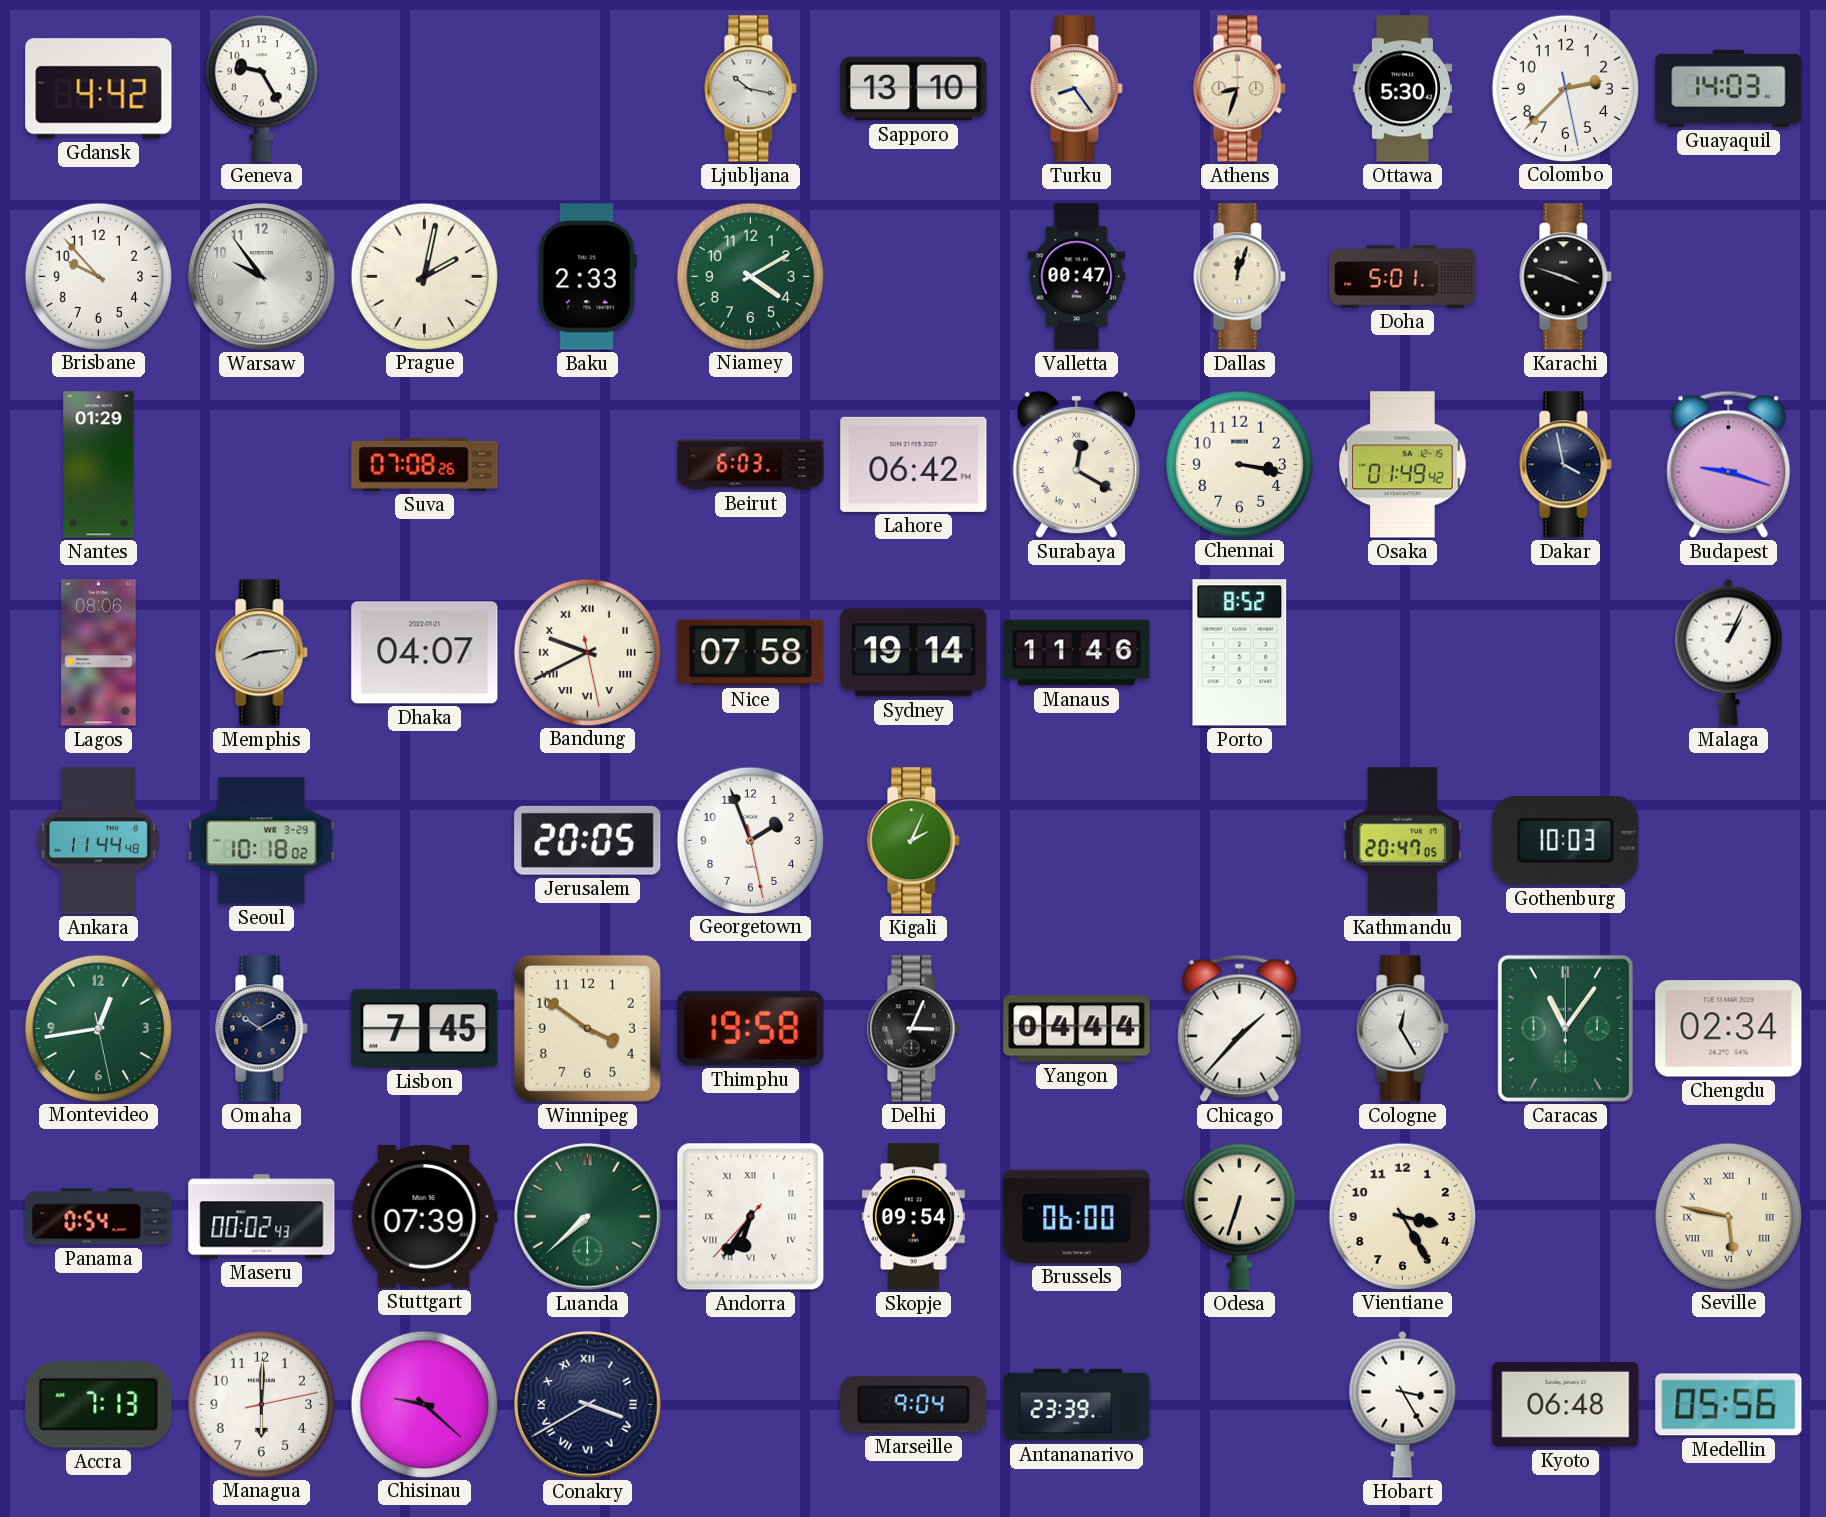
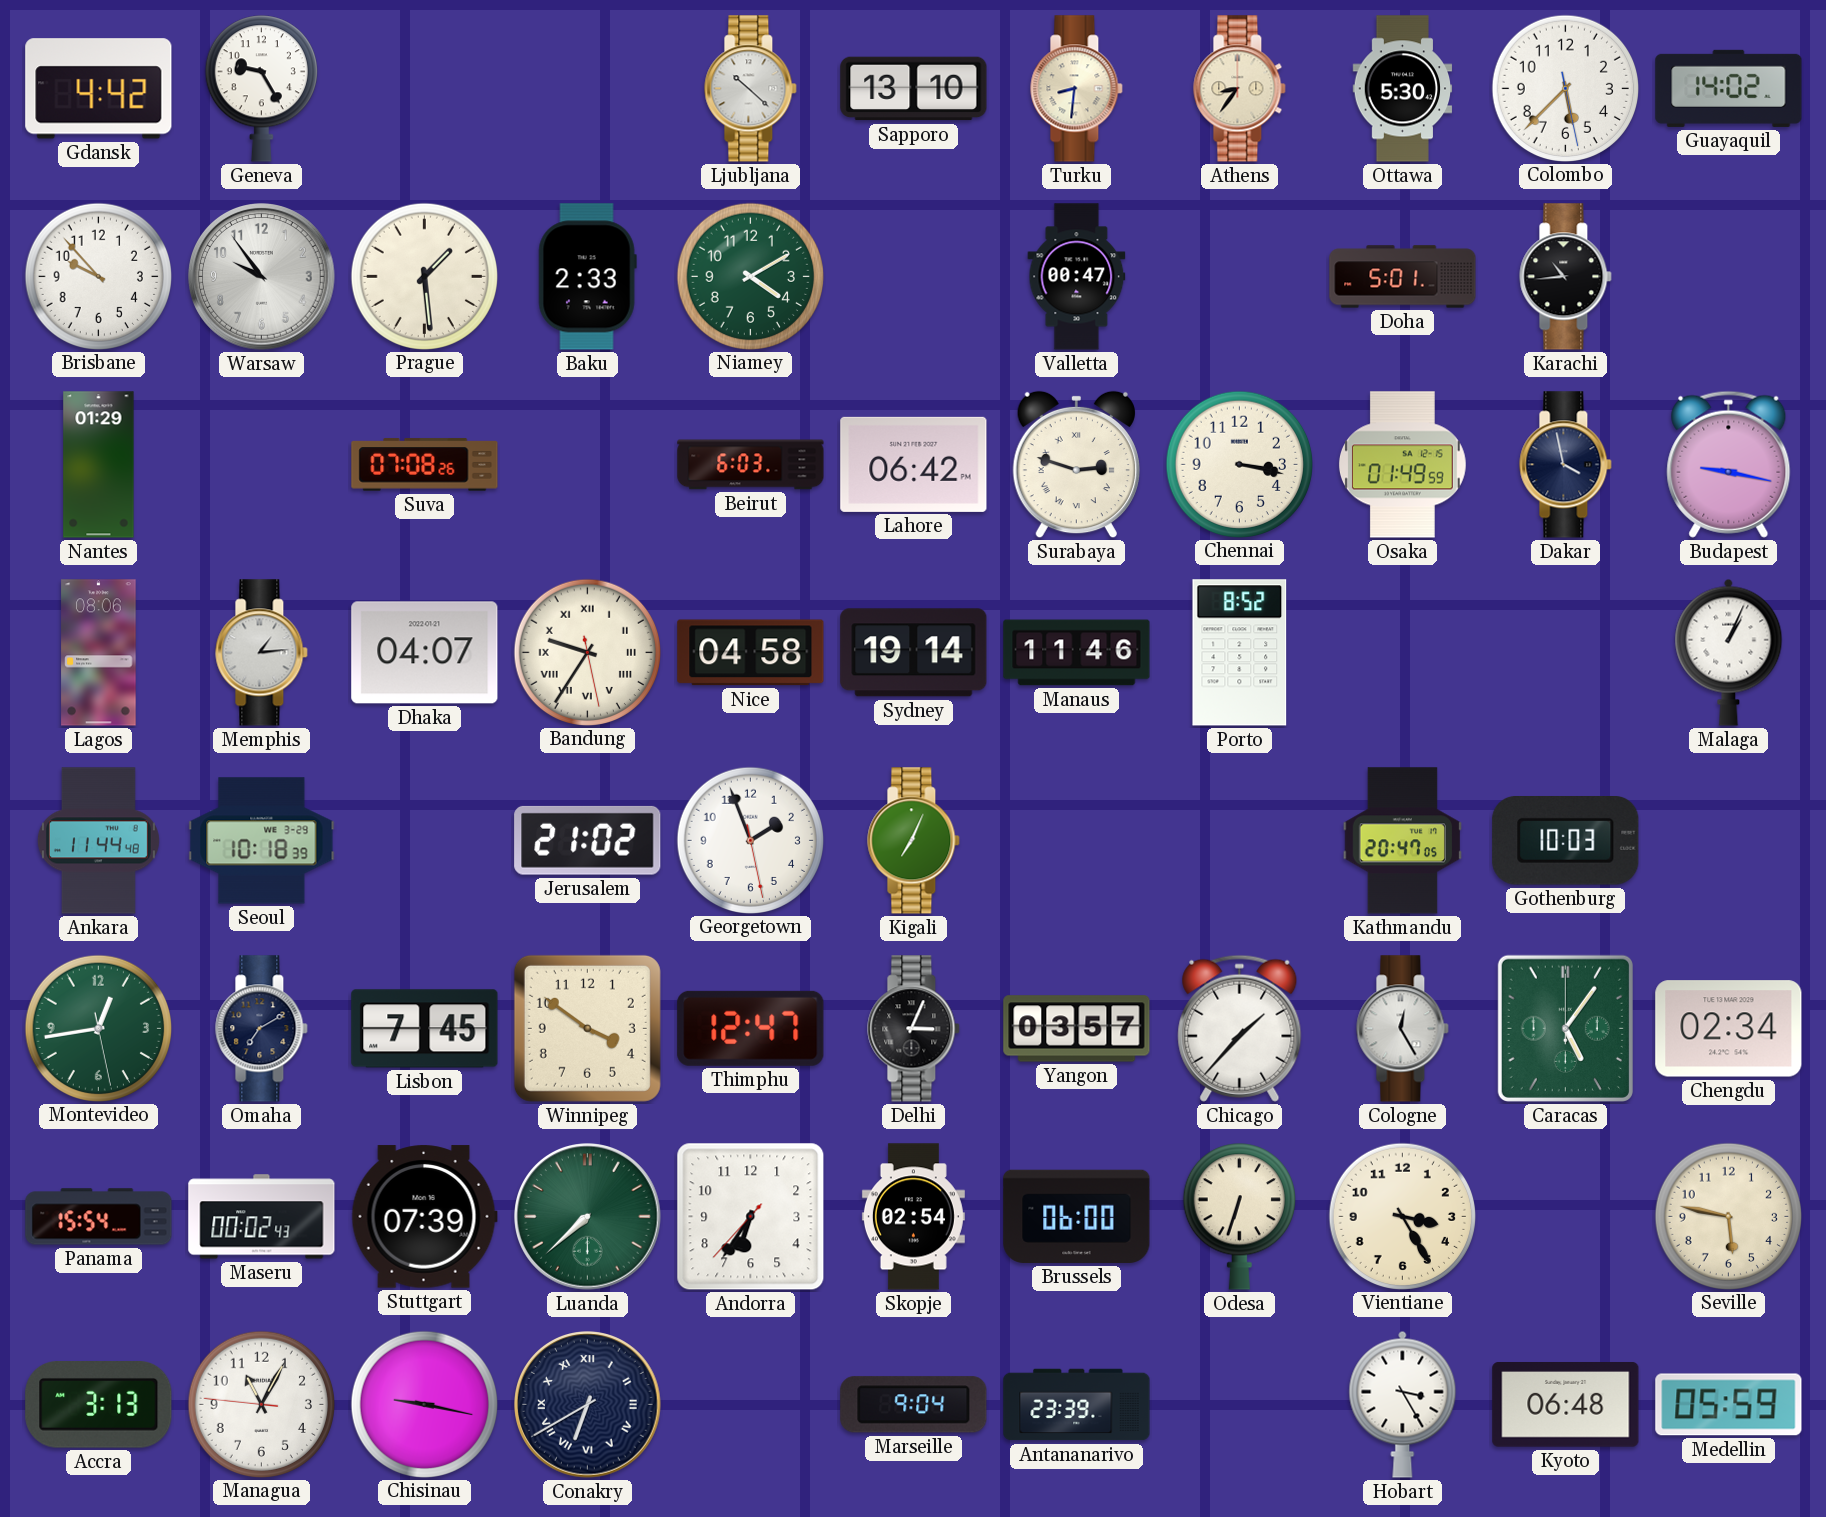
Ljubljana: 10:17 -> 10:22 (751, 89)
Turku: 8:24 -> 8:31 (1077, 89)
Athens: 8:33 -> 8:36 (1240, 89)
Colombo: 2:37 -> 5:37 (1565, 88)
Guayaquil: 14:03 -> 14:02 (1729, 88)
Prague: 2:02 -> 1:29 (424, 276)
Dallas: 12:03 -> none (1240, 277)
Karachi: 3:48 -> 10:44 (1566, 277)
Surabaya: 12:20 -> 2:48 (1076, 465)
Osaka: 01:49:42 -> 01:49:59 (1403, 465)
Budapest: 9:18 -> 9:17 (1729, 464)
Memphis: 8:14 -> 1:14 (262, 653)
Bandung: 9:40 -> 9:35 (587, 652)
Nice: 07:58 -> 04:58 (751, 653)
Seoul: 10:18:02 -> 10:18:39 (262, 841)
Jerusalem: 20:05 -> 21:02 (588, 840)
Kigali: 2:04 -> 7:04 (914, 841)
Omaha: 10:10 -> 7:10 (262, 1029)
Thimphu: 19:58 -> 12:47 (751, 1028)
Yangon: 04:44 -> 03:57 (1077, 1029)
Caracas: 11:06 -> 5:06 (1565, 1028)
Panama: 0:54 -> 15:54 (99, 1217)
Andorra numerals: Roman -> Arabic (751, 1217)
Skopje: 09:54 -> 02:54 (913, 1217)
Seville numerals: Roman -> Arabic (1728, 1216)
Accra: 7:13 -> 3:13 (99, 1405)
Managua: 6:00 -> 11:04 (261, 1404)
Chisinau: 9:22 -> 9:17 (424, 1404)
Conakry: 3:40 -> 6:40 (588, 1405)
Medellin: 05:56 -> 05:59 (1729, 1405)
